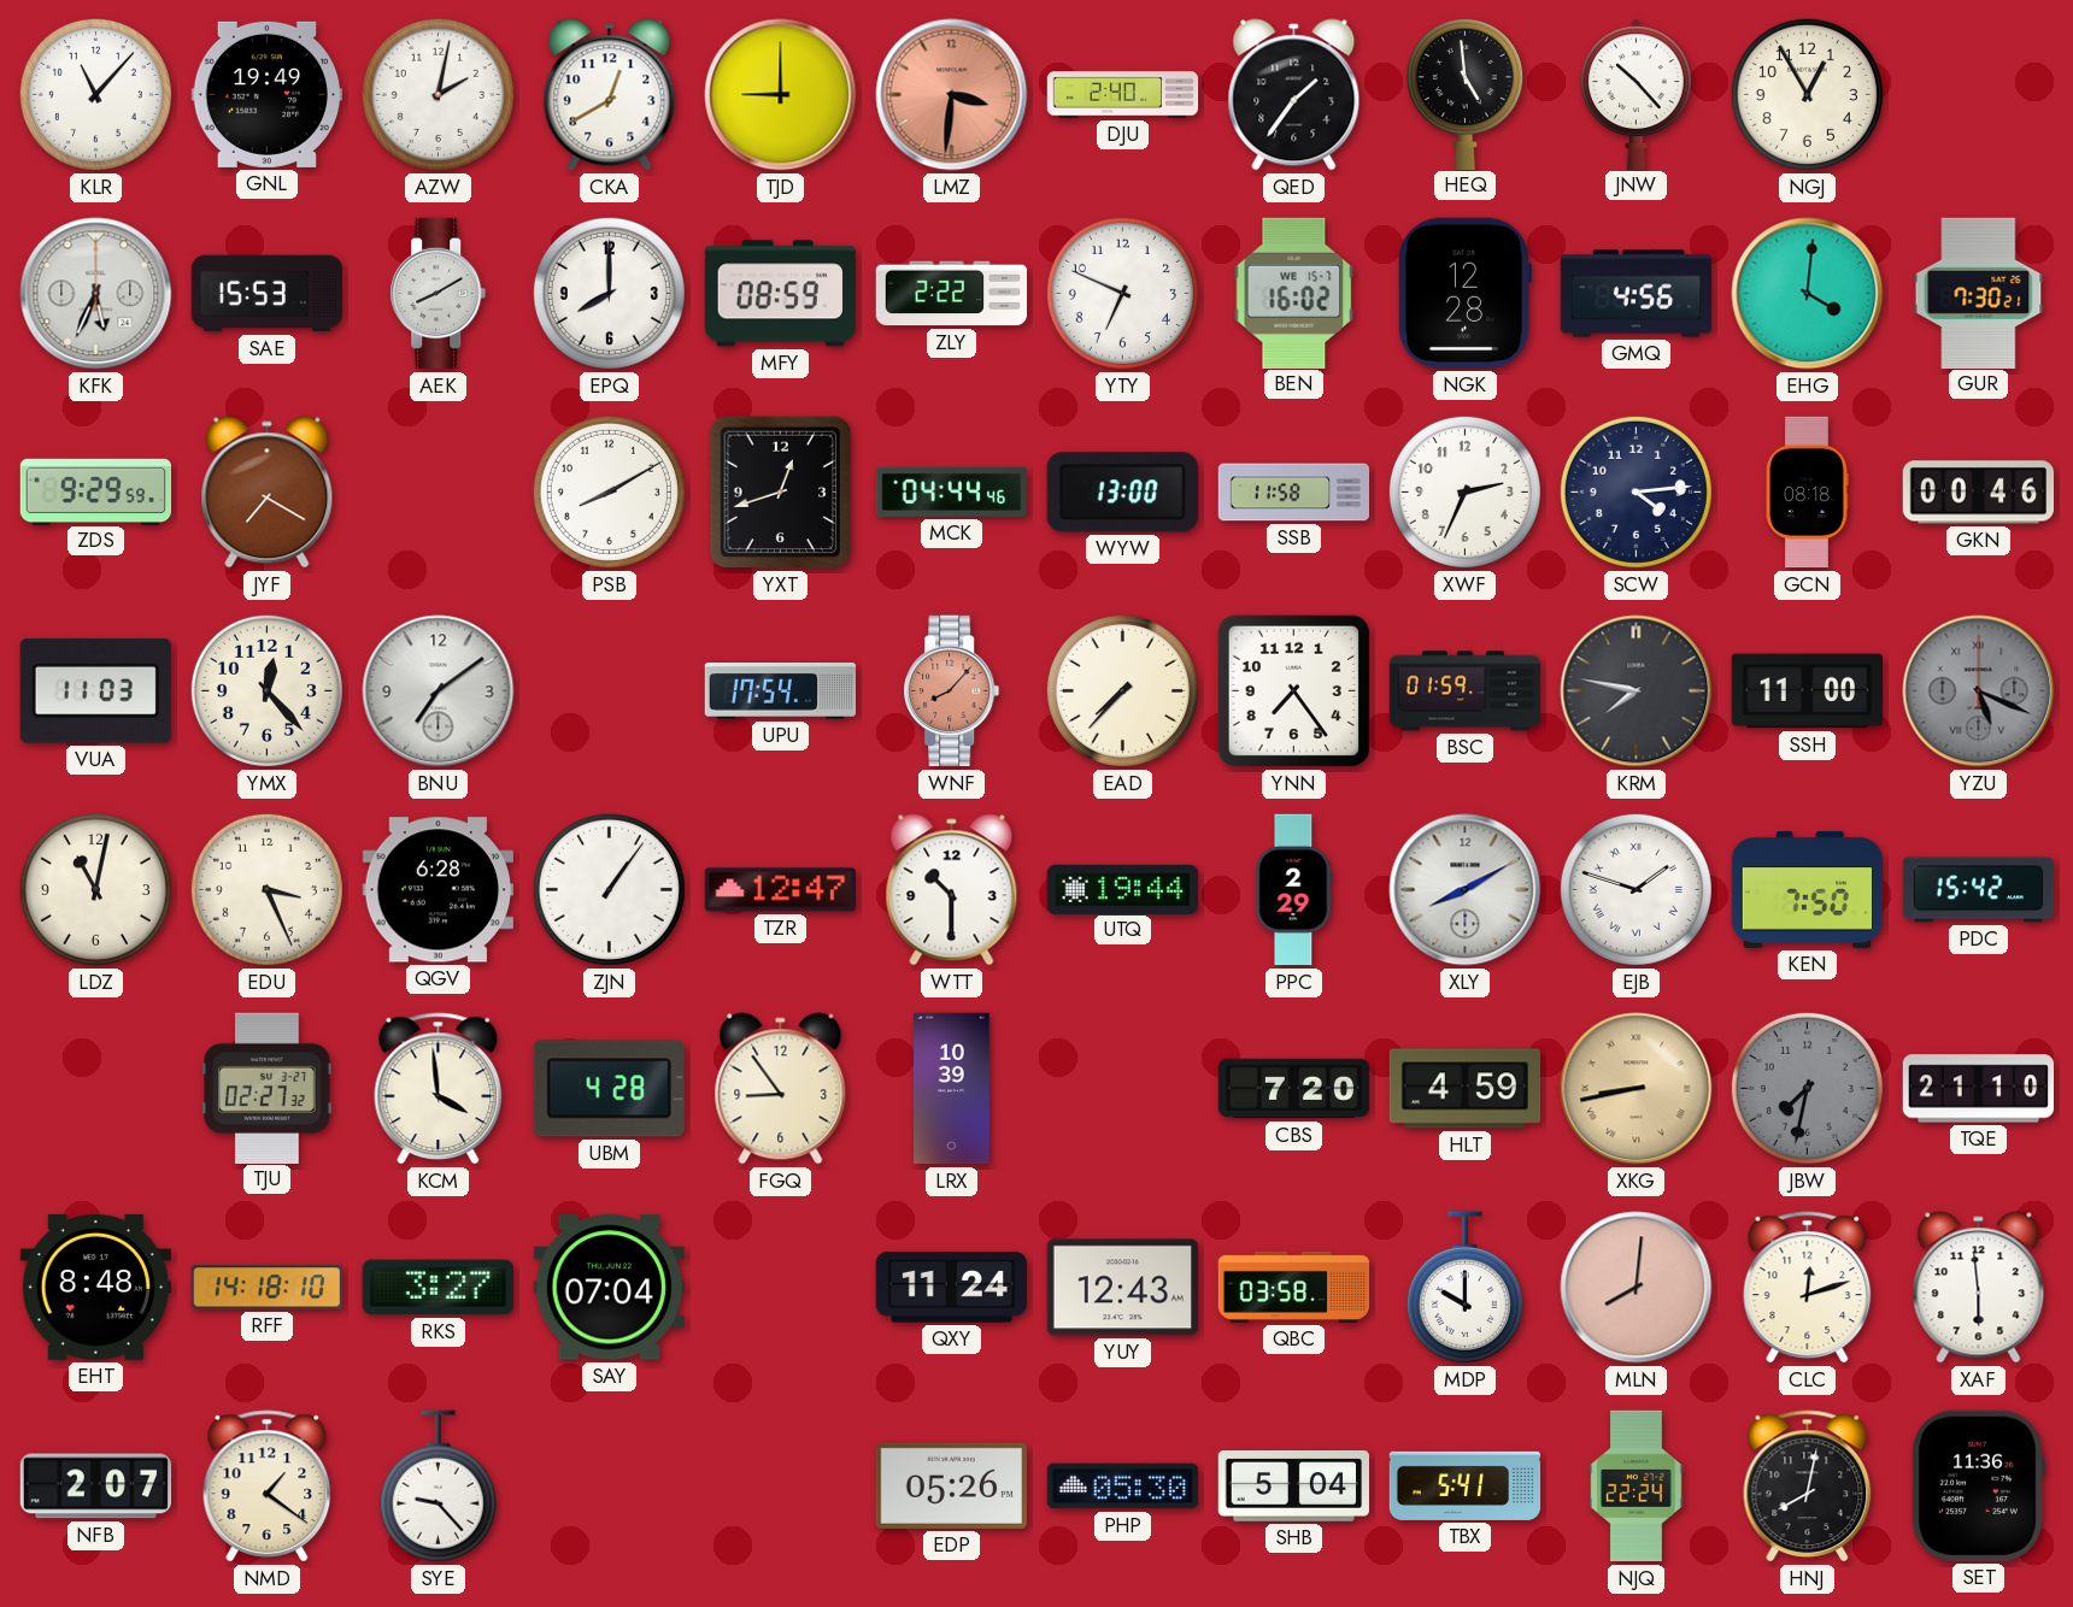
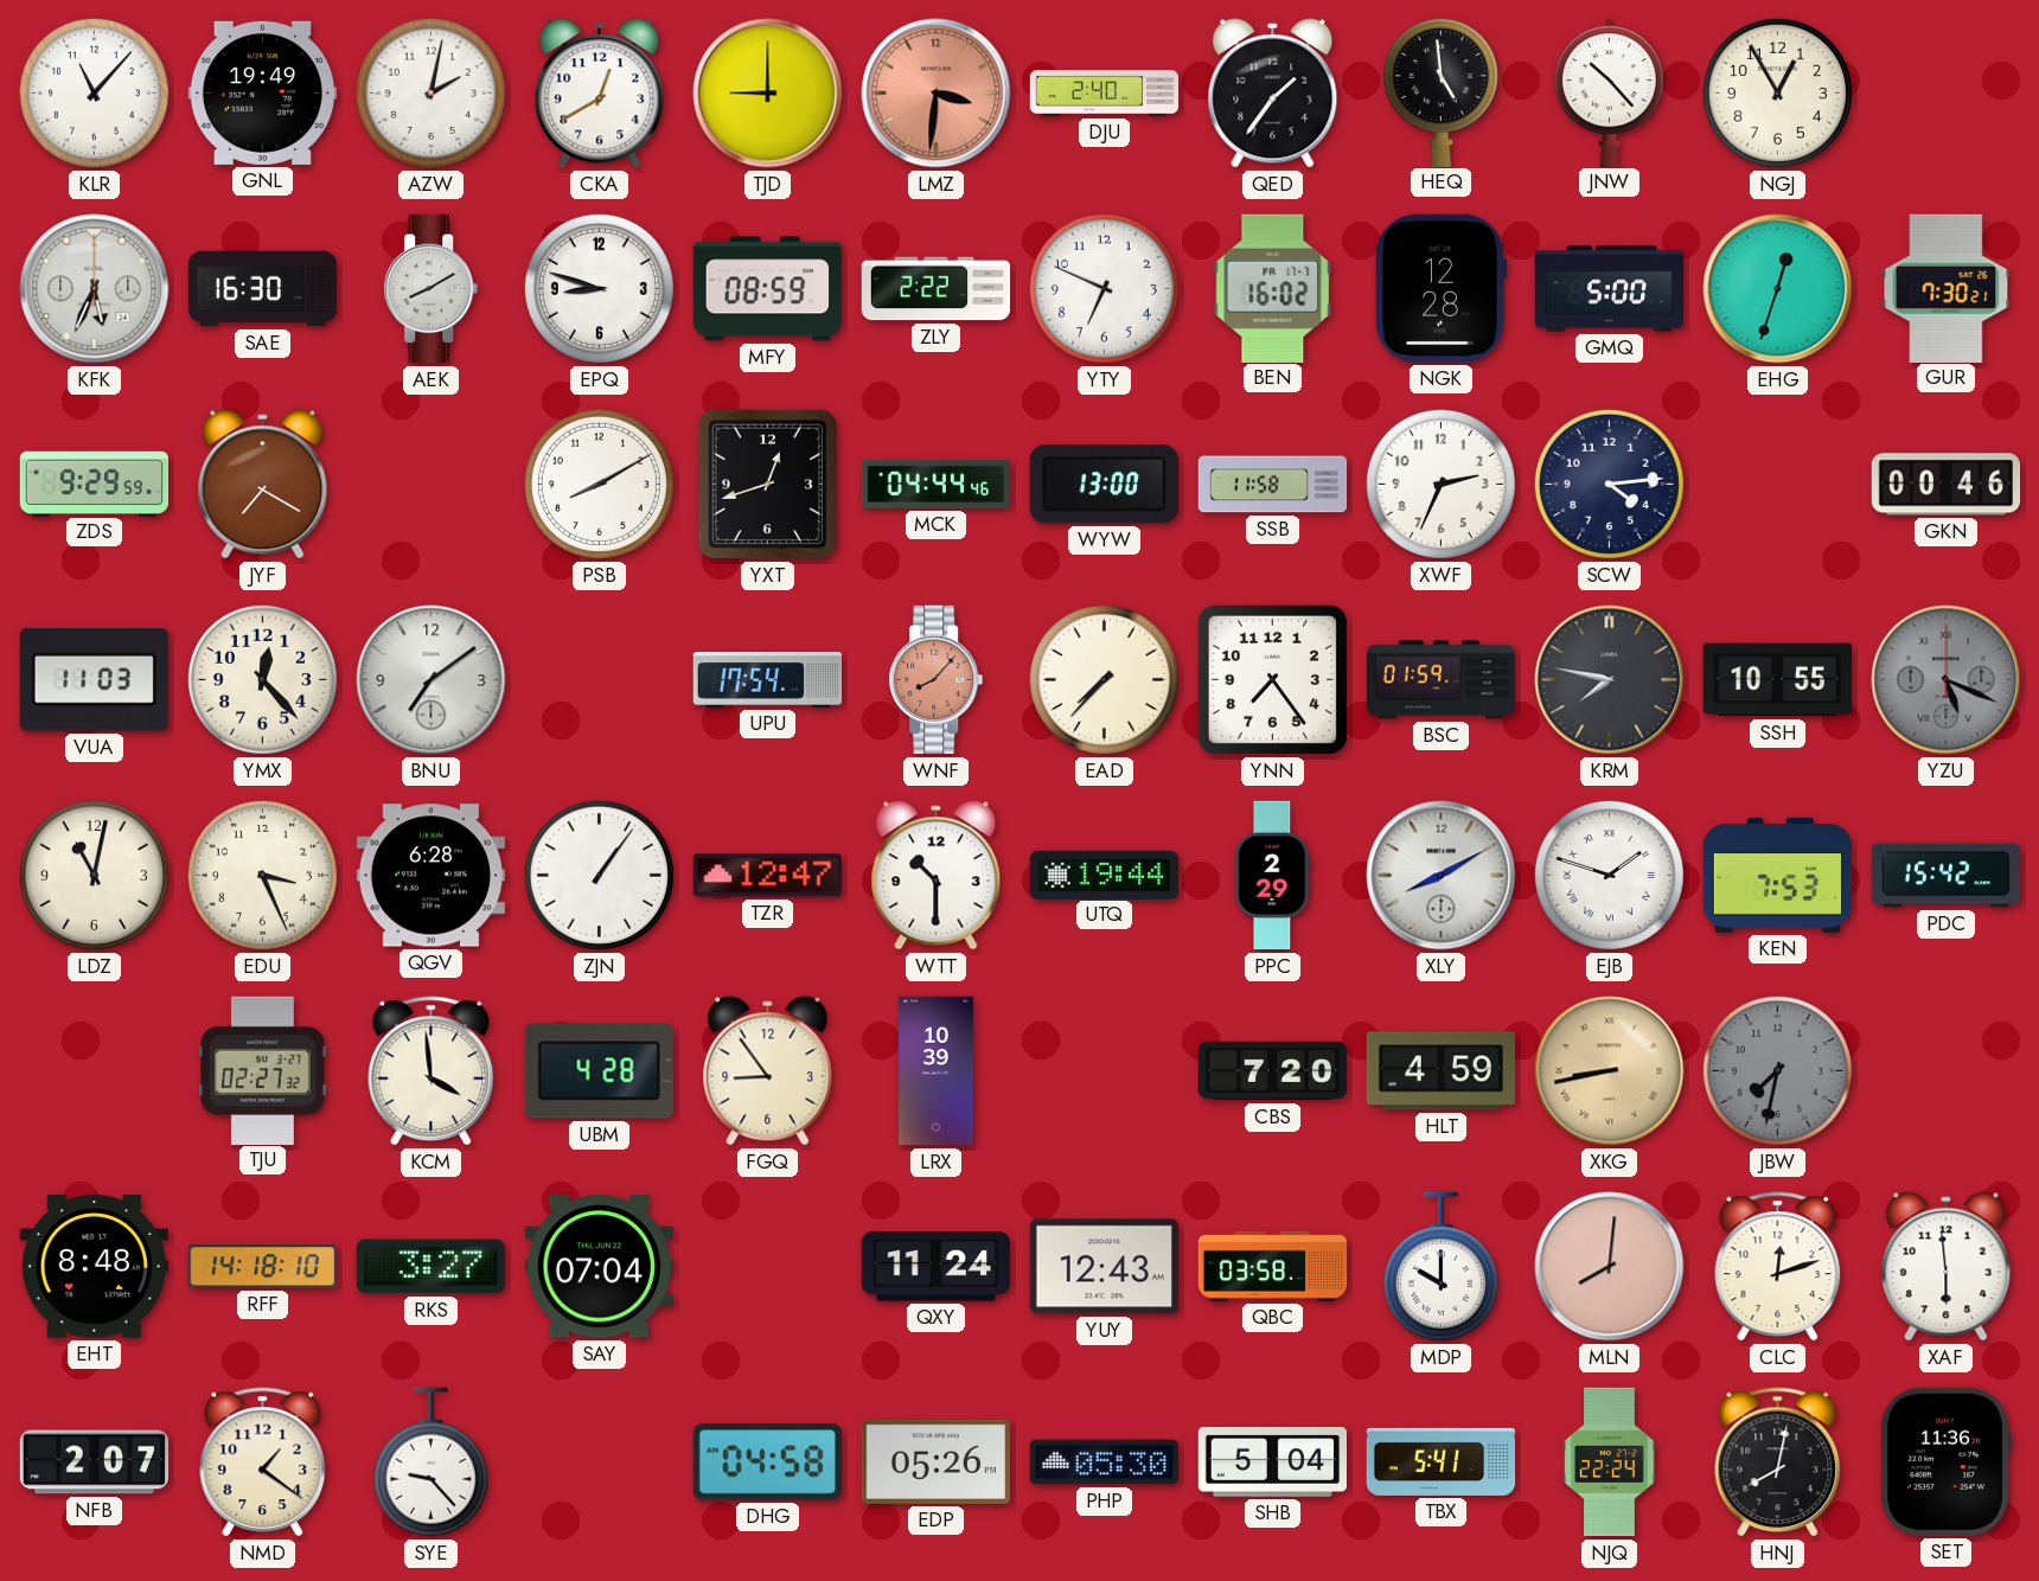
SAE: 15:53 -> 16:30 (263, 289)
EPQ: 8:00 -> 8:48 (599, 288)
BEN date: WE 15-7 -> FR 17-7 (1273, 288)
GMQ: 4:56 -> 5:00 (1610, 289)
EHG: 4:01 -> 12:33 (1778, 289)
GCN: 08:18 -> none (1807, 493)
SSH: 11:00 -> 10:55 (1777, 680)
KEN: 7:50 -> 7:53 (1778, 875)
TQE: 21:10 -> none (1979, 1089)
DHG: none -> 04:58 (767, 1462)
